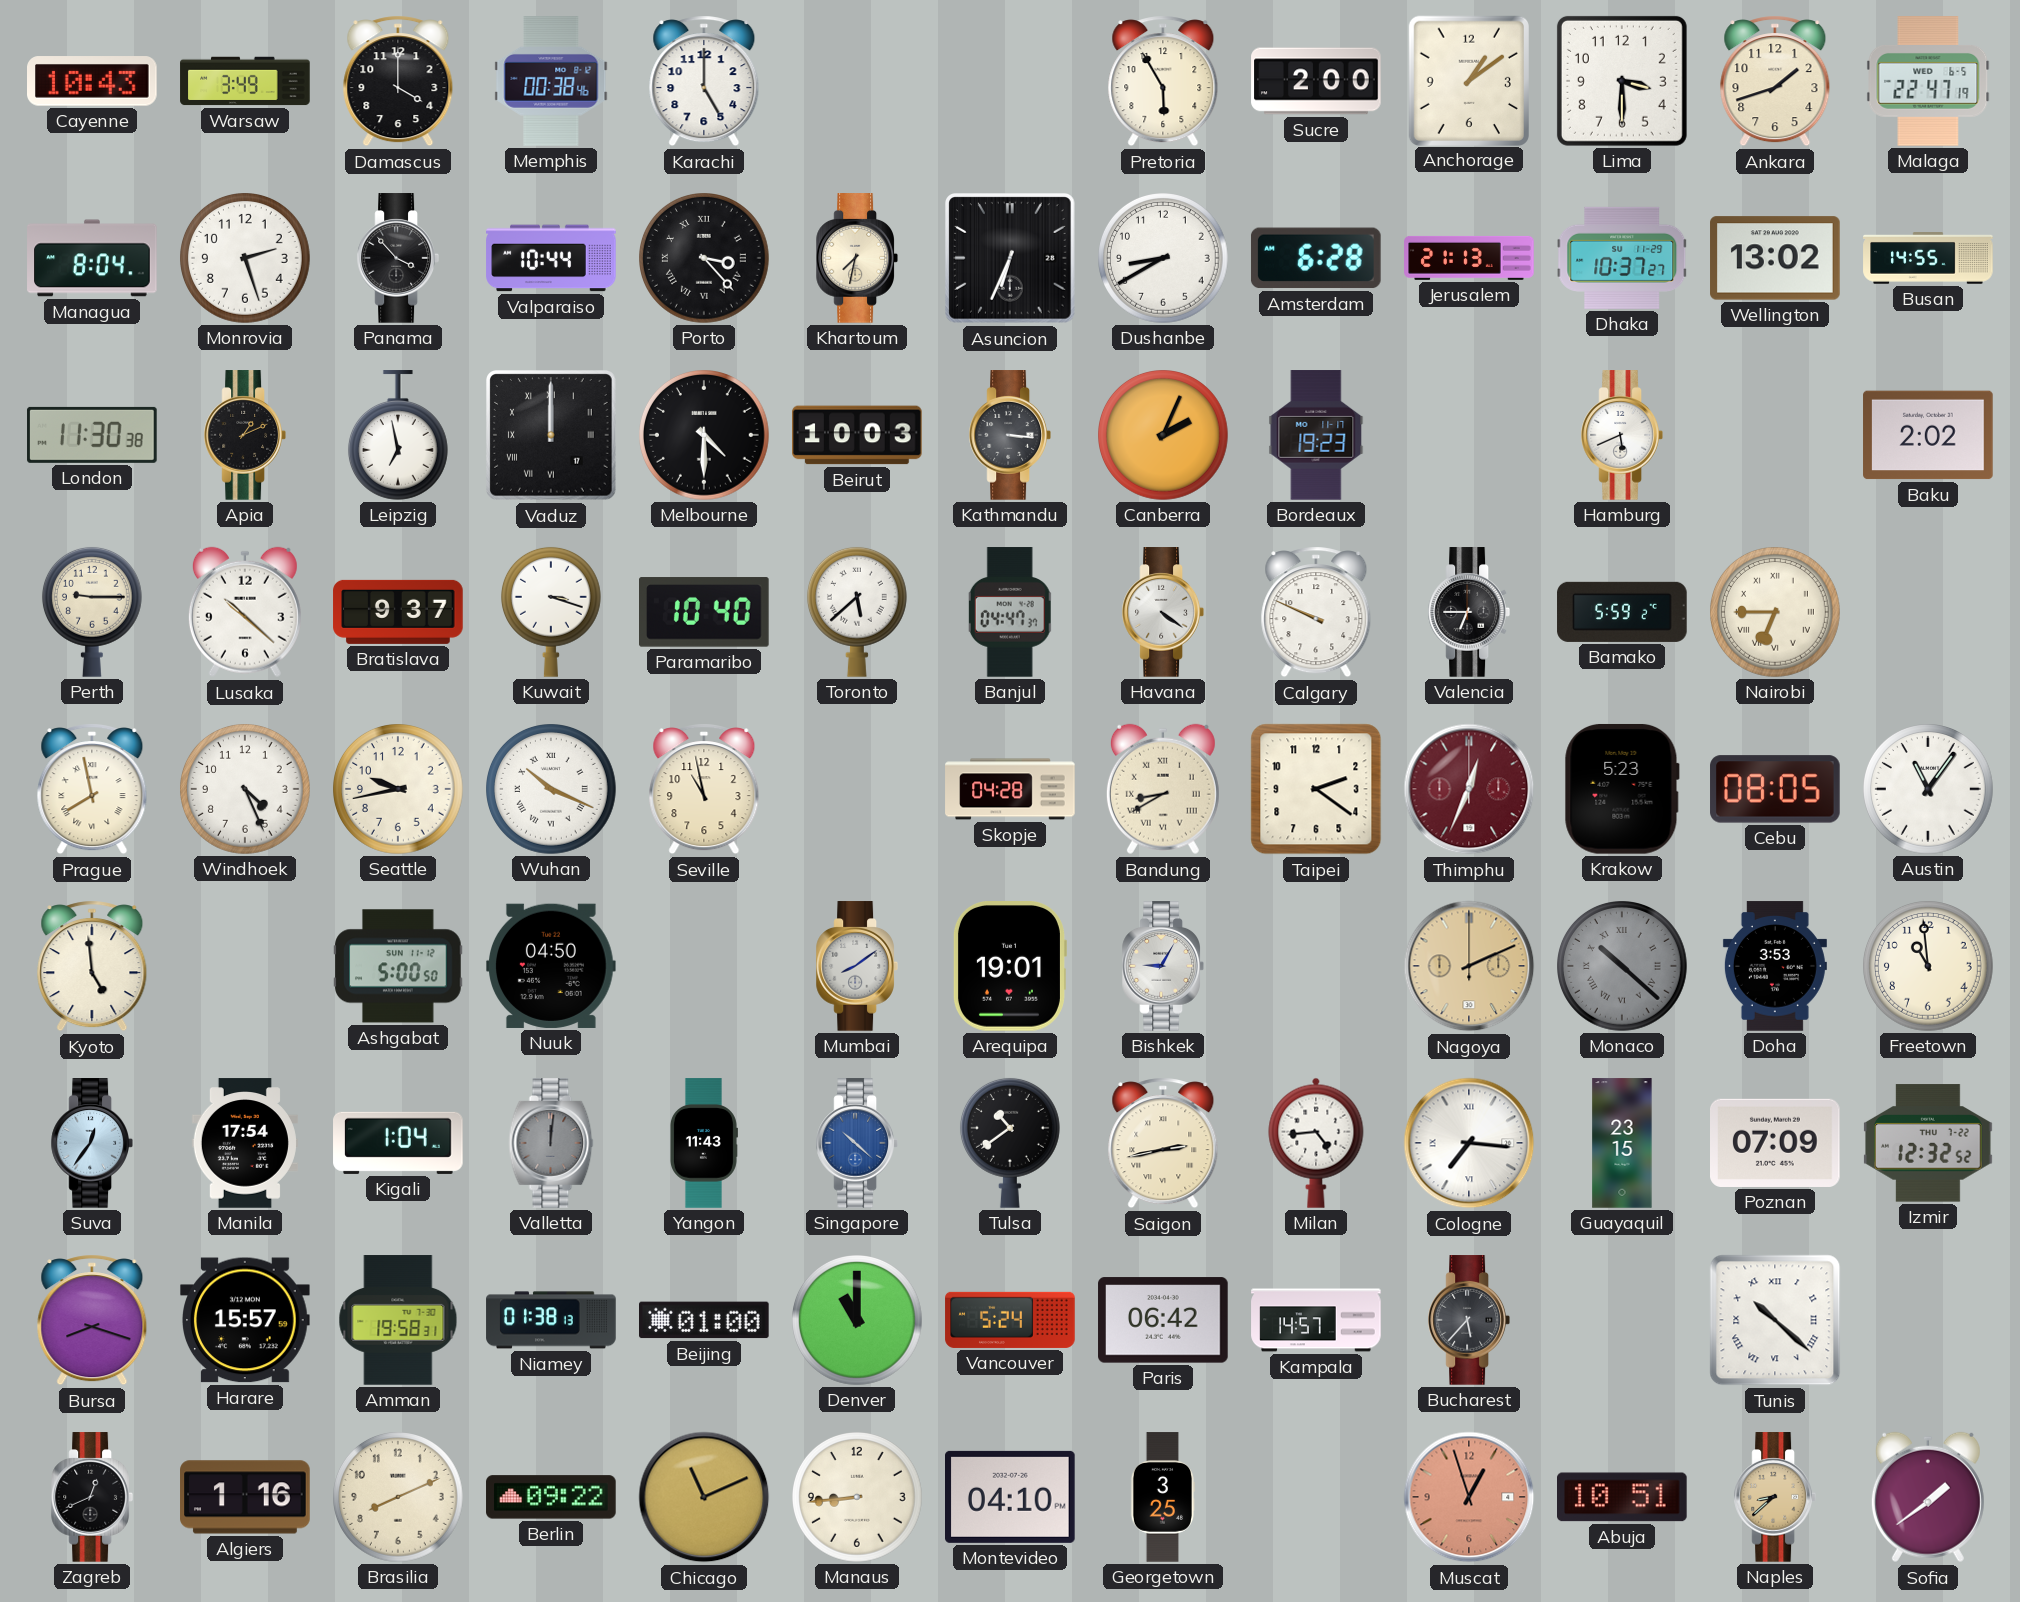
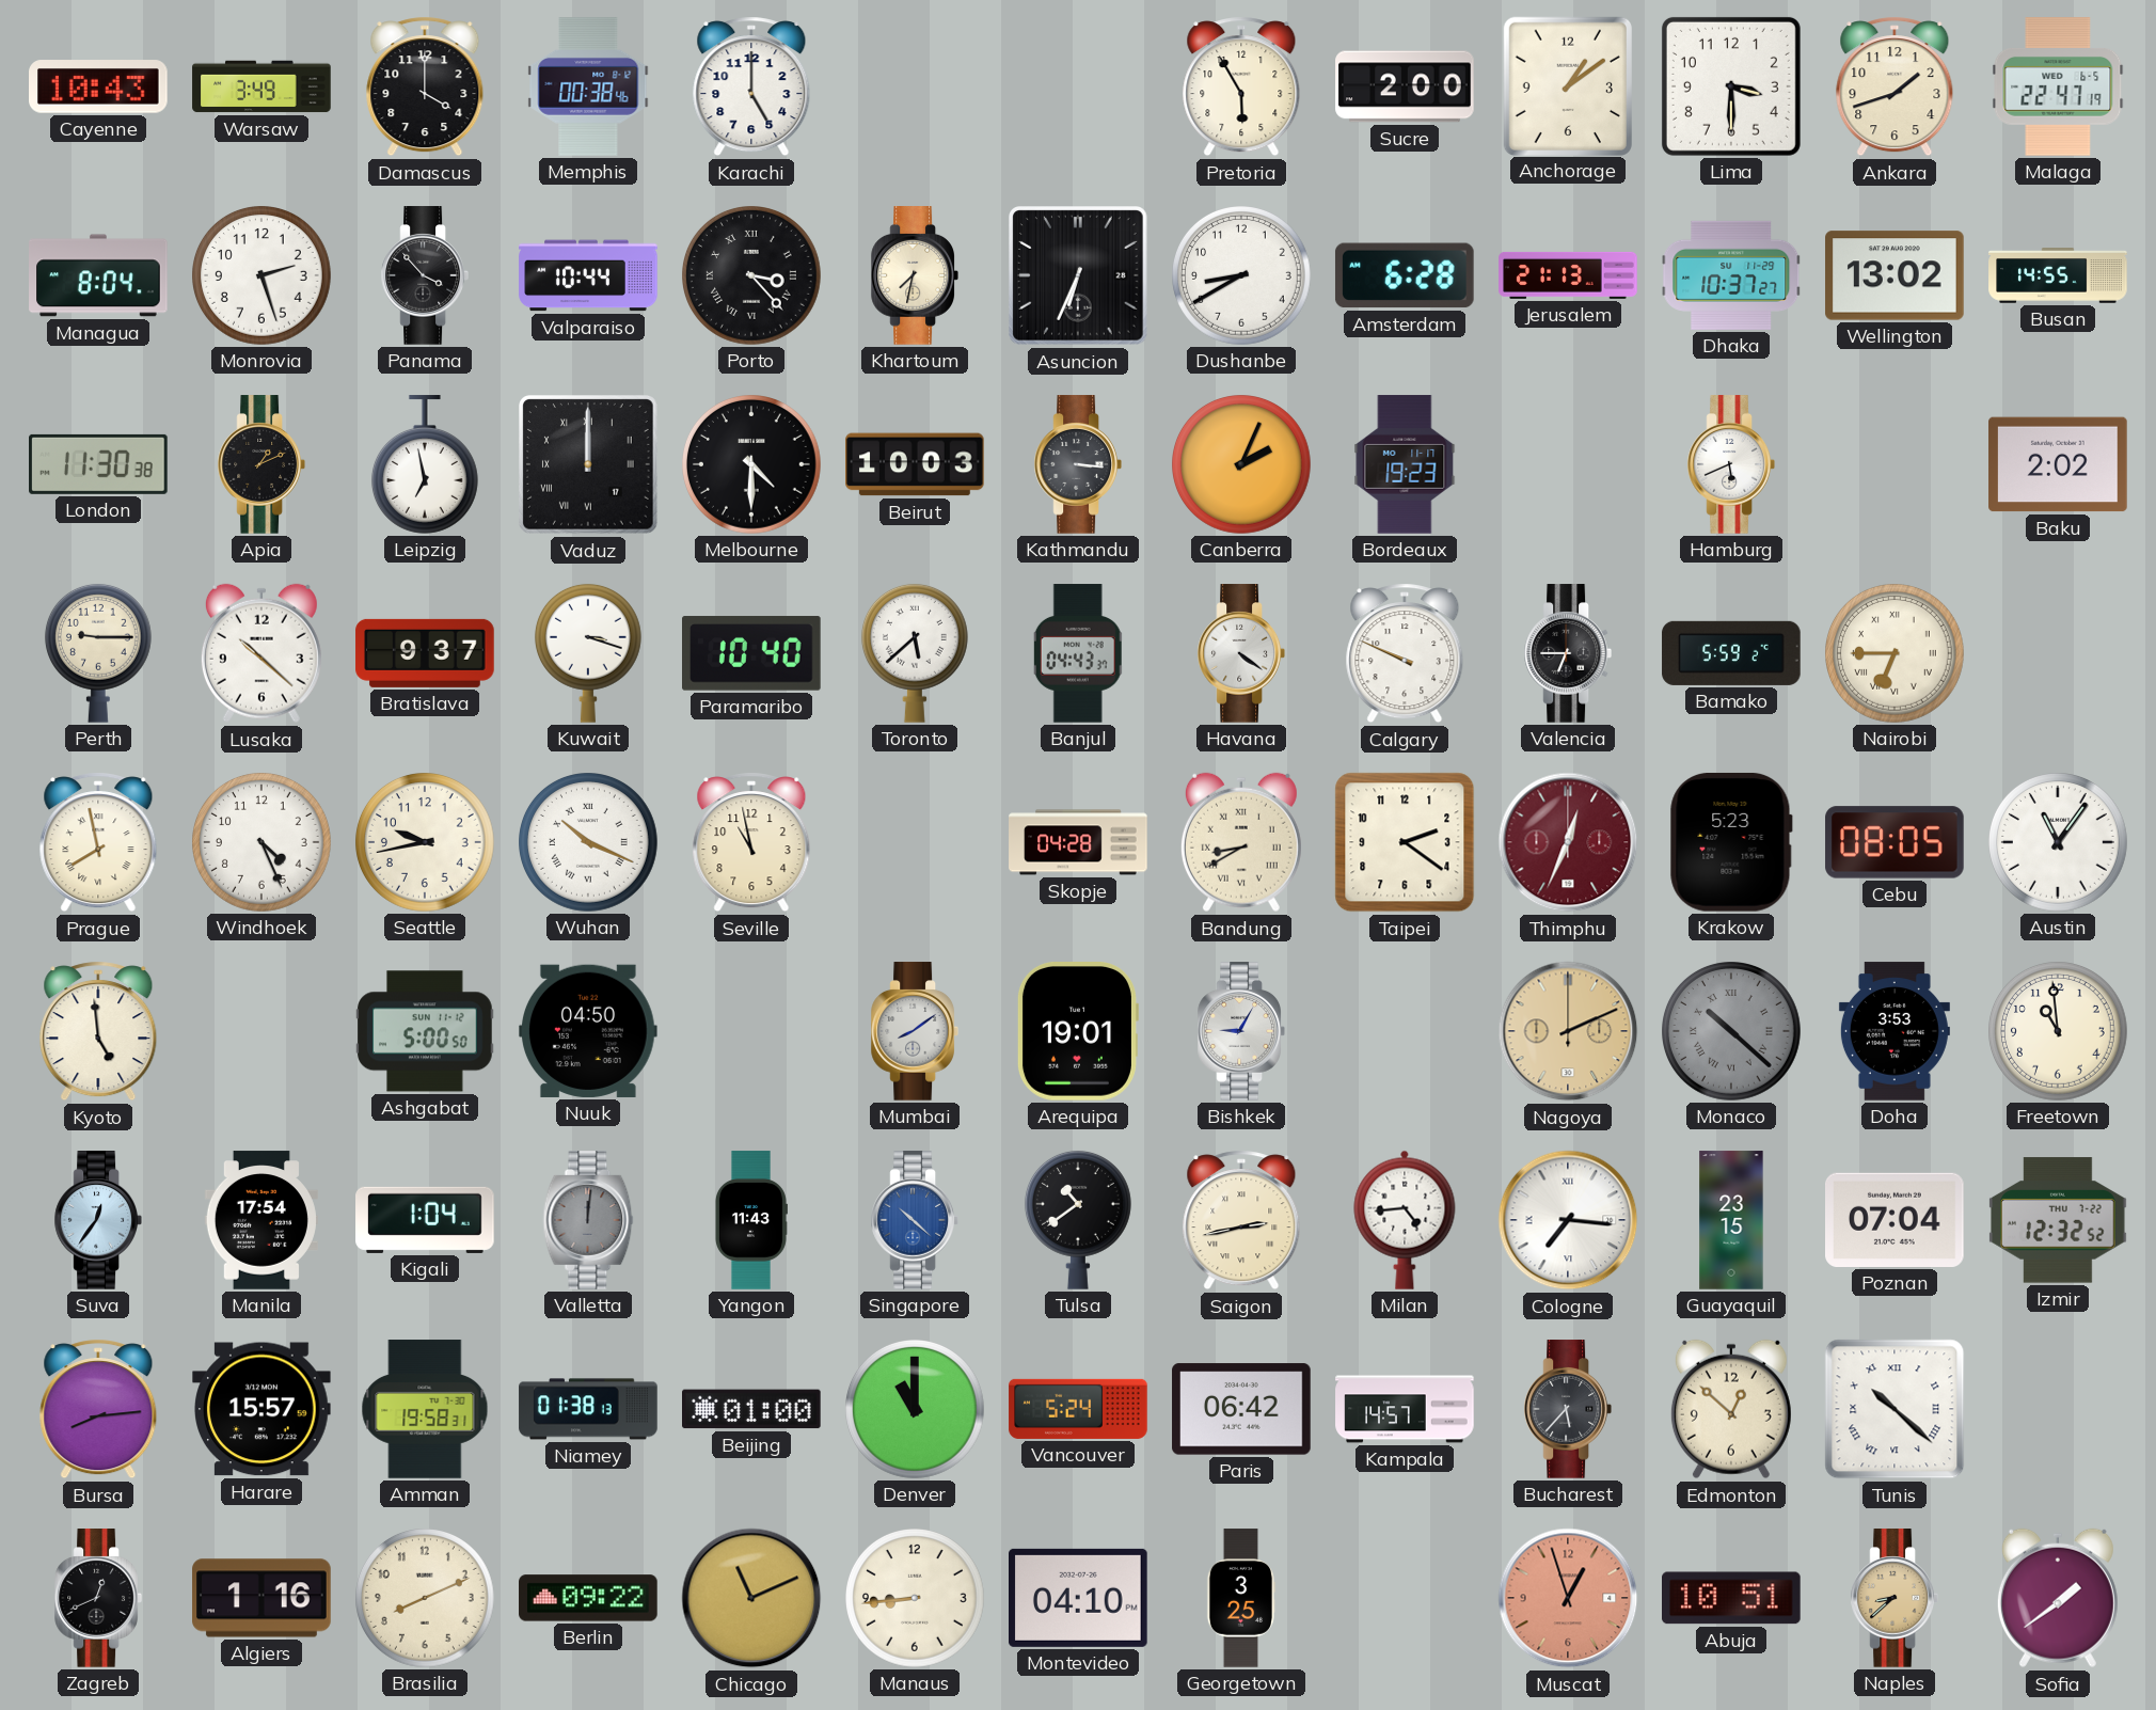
Banjul: 04:47 -> 04:43 (1078, 653)
Poznan: 07:09 -> 07:04 (1896, 1220)
Bursa: 8:18 -> 8:14 (98, 1409)
Edmonton: none -> 12:52 (1731, 1409)
